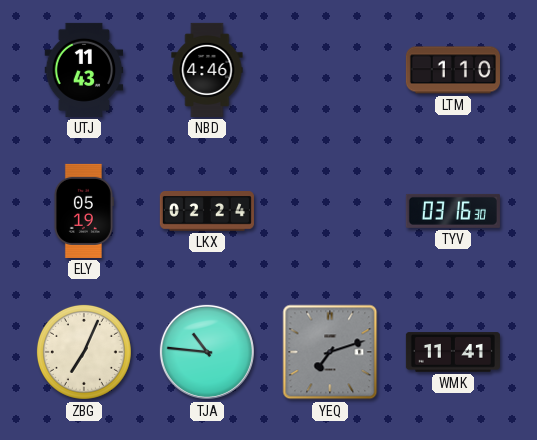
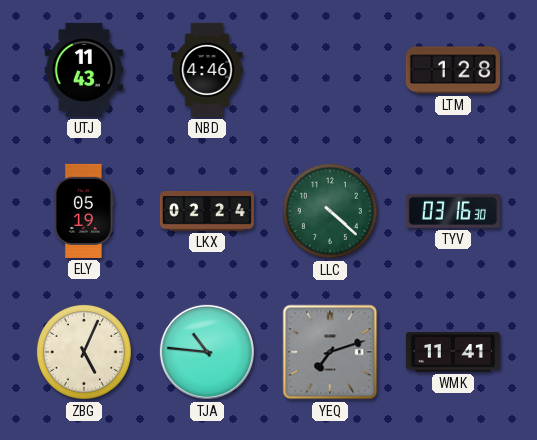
LTM: 1:10 -> 1:28 (453, 70)
LLC: none -> 4:22 (330, 211)
ZBG: 7:04 -> 5:04 (84, 352)
